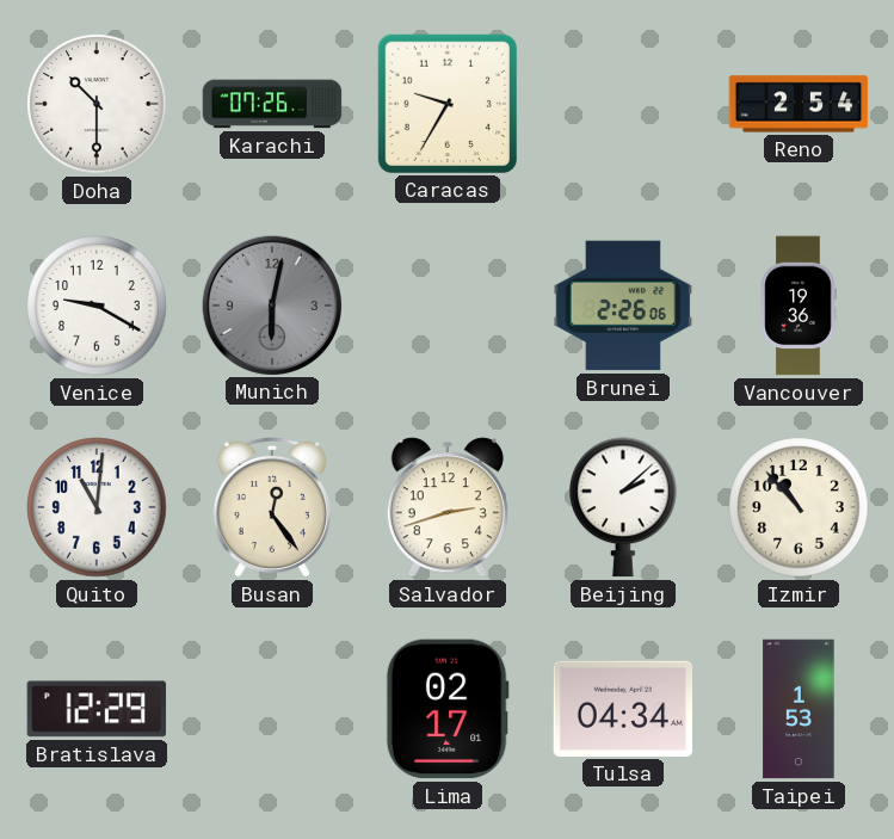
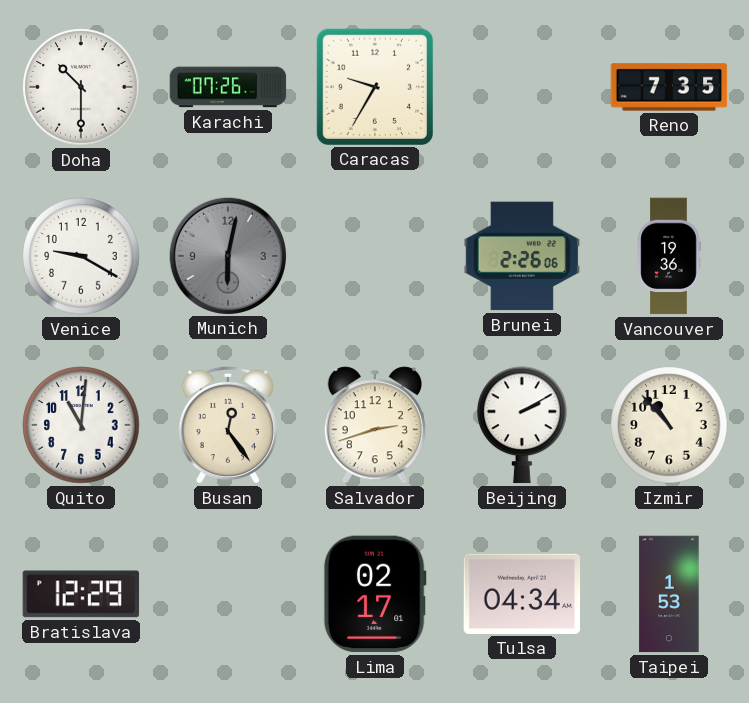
Reno: 2:54 -> 7:35 (669, 87)
Beijing: 2:08 -> 2:10 (522, 425)
